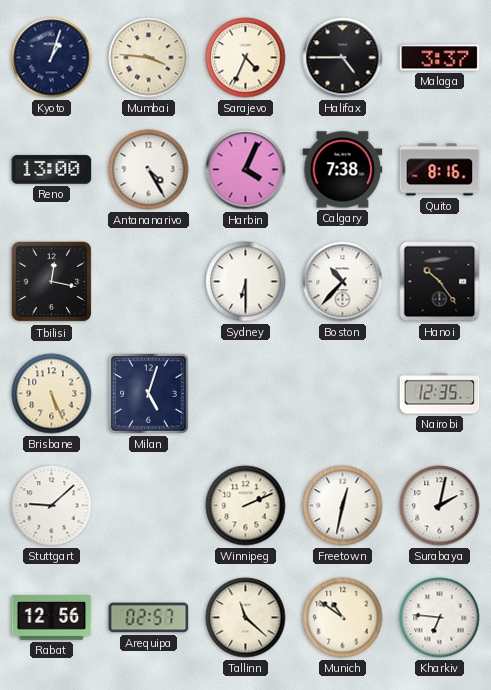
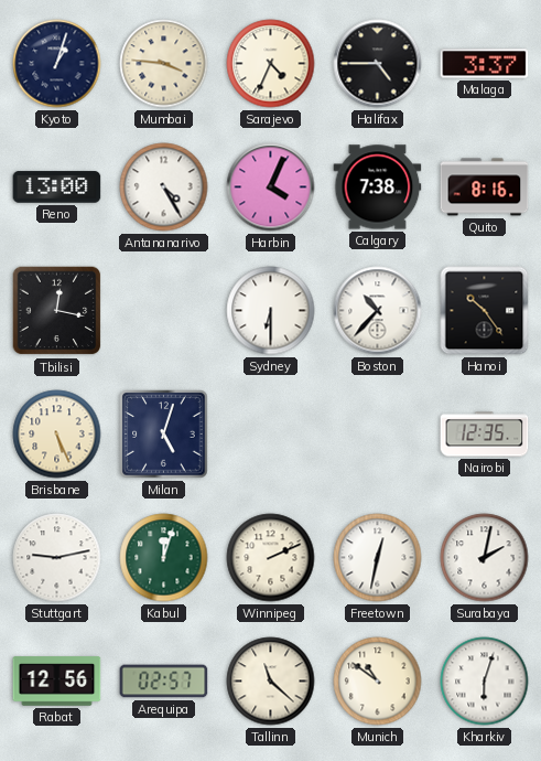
Stuttgart: 9:08 -> 9:13 (57, 558)
Kabul: none -> 12:03 (164, 558)
Kharkiv: 6:46 -> 6:03 (485, 682)
